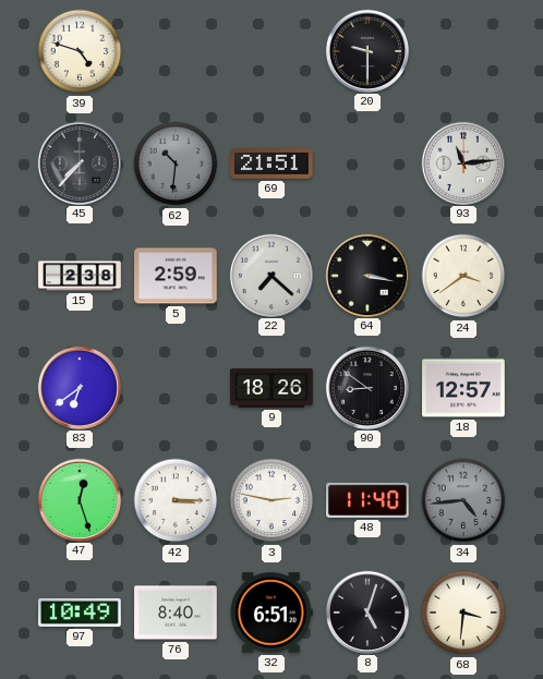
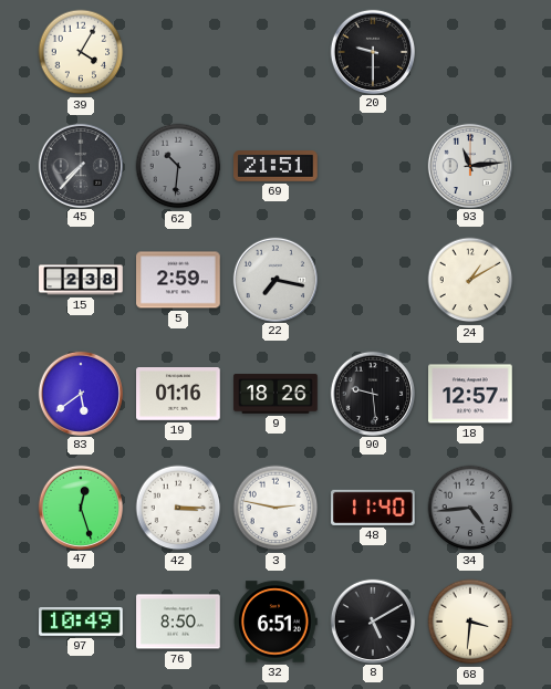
39: 4:48 -> 4:05 (81, 52)
22: 7:22 -> 7:17 (274, 279)
64: 3:17 -> none (366, 275)
24: 3:39 -> 1:10 (470, 280)
83: 6:39 -> 5:39 (80, 393)
19: none -> 01:16 (178, 395)
90: 8:51 -> 9:29 (372, 393)
76: 8:40 -> 8:50 (178, 622)
8: 5:03 -> 5:10 (372, 620)
